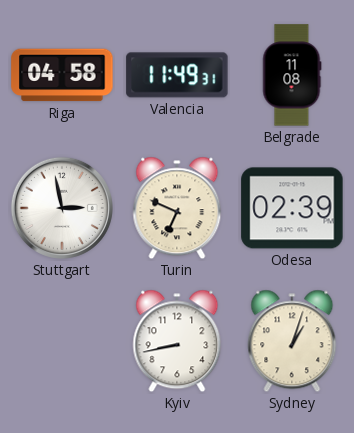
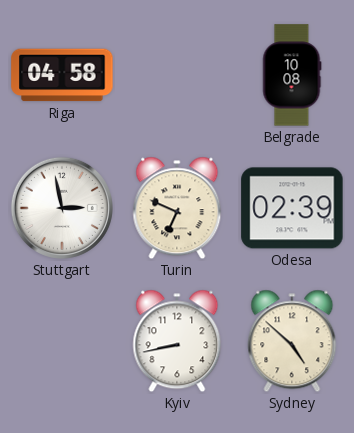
Valencia: 11:49 -> none (177, 75)
Belgrade: 11:08 -> 10:08 (292, 75)
Sydney: 1:03 -> 4:52 (292, 341)
